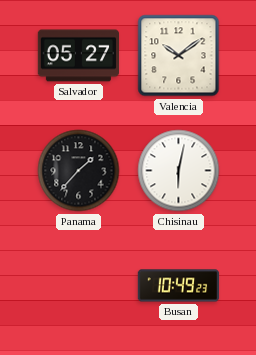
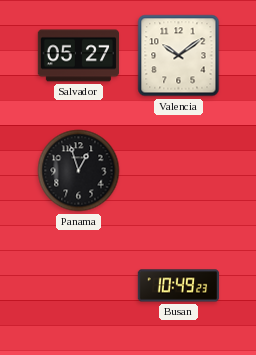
Panama: 1:37 -> 12:57 (79, 171)
Chisinau: 6:02 -> none (179, 171)
